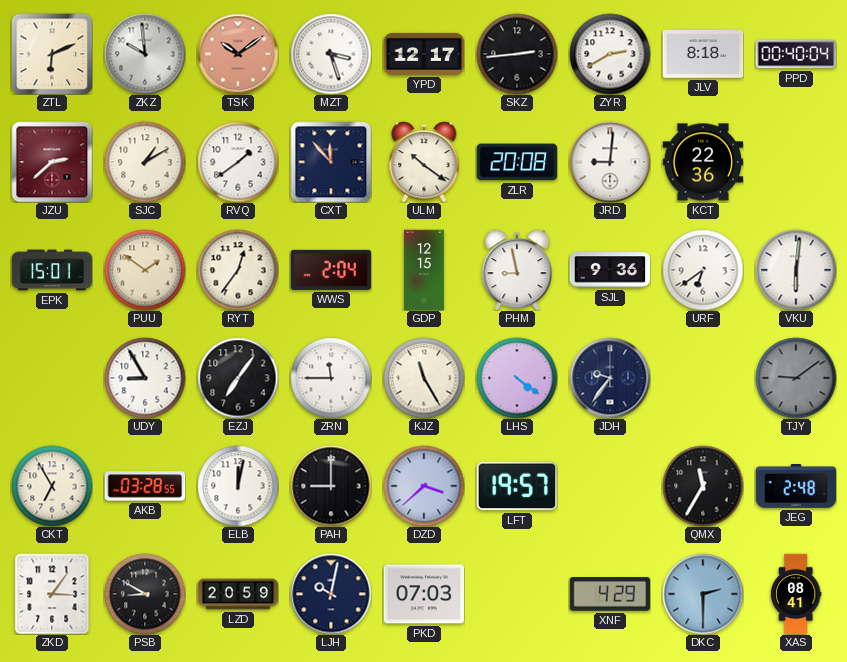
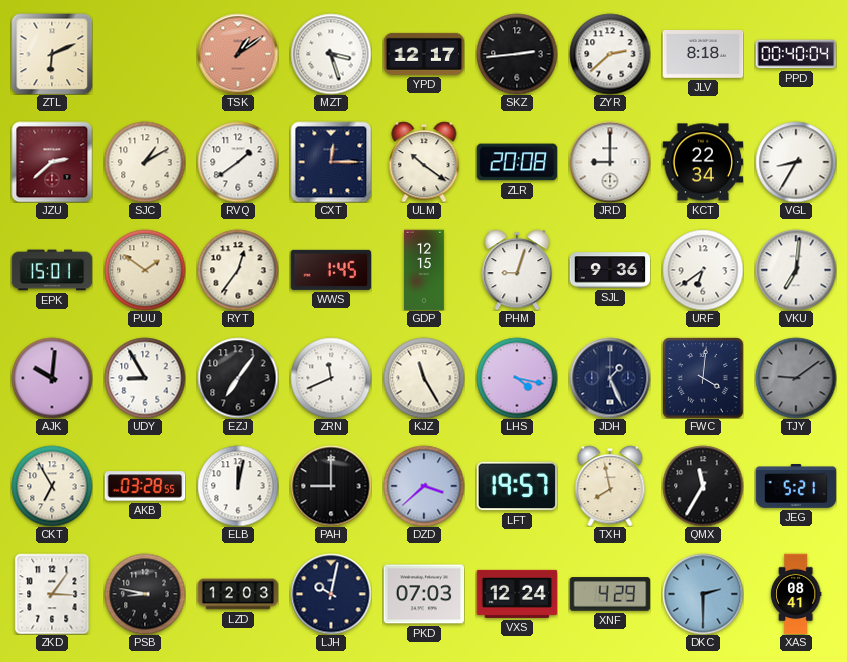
ZKZ: 9:59 -> none (145, 54)
TSK: 10:09 -> 1:09 (238, 54)
ZYR: 2:40 -> 2:38 (610, 54)
CXT: 11:53 -> 12:15 (331, 162)
JRD: 9:01 -> 9:00 (610, 162)
KCT: 22:36 -> 22:34 (703, 162)
VGL: none -> 8:35 (796, 162)
WWS: 2:04 -> 1:45 (331, 270)
PHM: 8:58 -> 9:03 (517, 270)
VKU: 6:01 -> 7:01 (796, 270)
AJK: none -> 10:01 (52, 378)
ZRN: 11:45 -> 11:41 (331, 378)
LHS: 4:21 -> 4:17 (517, 378)
JDH: 9:36 -> 1:26 (610, 378)
FWC: none -> 4:01 (703, 378)
TXH: none -> 7:58 (610, 486)
JEG: 2:48 -> 5:21 (796, 487)
PSB: 8:50 -> 8:47 (145, 594)
LZD: 20:59 -> 12:03 (238, 594)
VXS: none -> 12:24 (517, 594)
